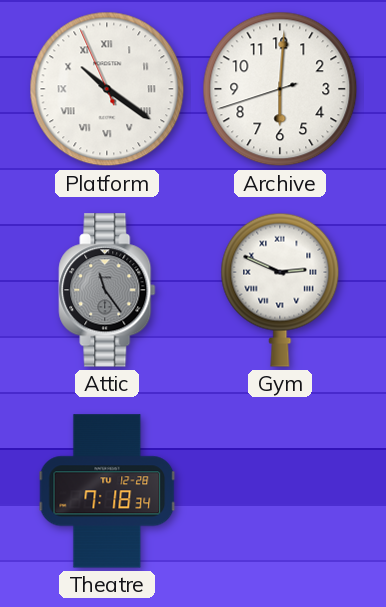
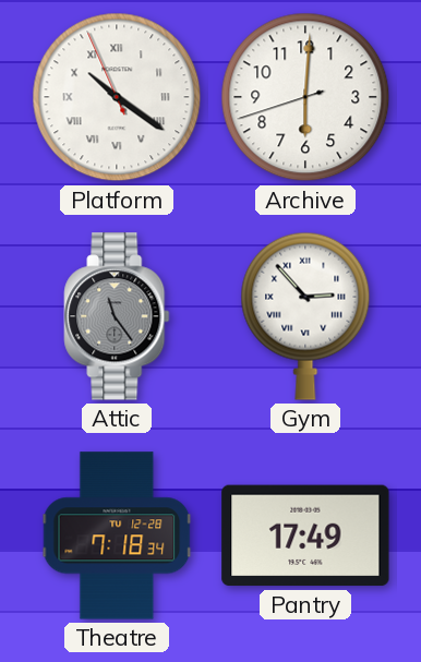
Gym: 2:49 -> 2:53 (305, 316)
Pantry: none -> 17:49 (305, 535)
